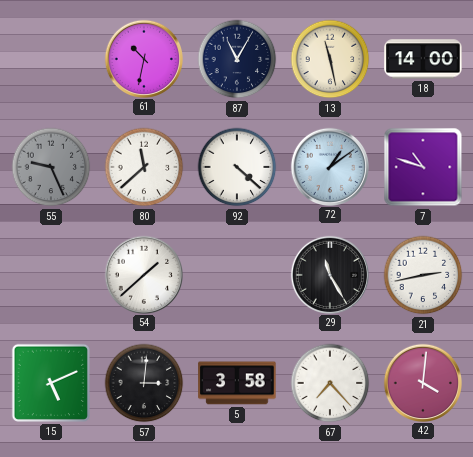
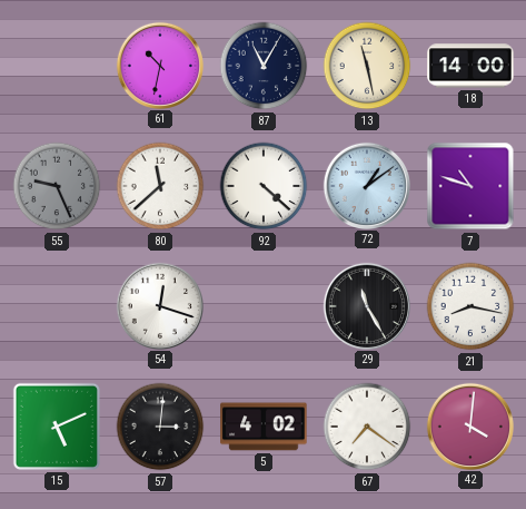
54: 1:38 -> 12:18 (159, 305)
21: 2:43 -> 8:17 (470, 306)
5: 3:58 -> 4:02 (264, 427)
67: 7:23 -> 7:21 (367, 427)
